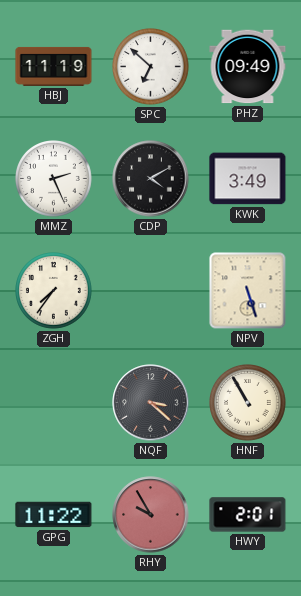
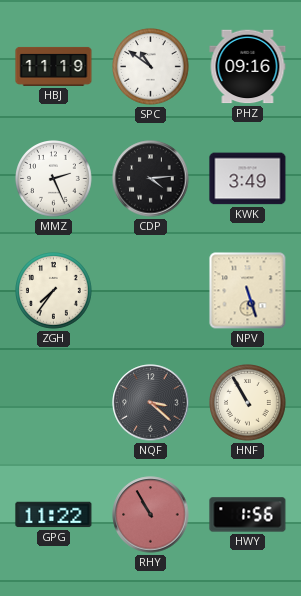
SPC: 6:52 -> 10:51 (151, 67)
PHZ: 09:49 -> 09:16 (248, 67)
CDP: 4:10 -> 4:14 (151, 179)
RHY: 9:55 -> 10:55 (151, 515)
HWY: 2:01 -> 1:56 (248, 515)
